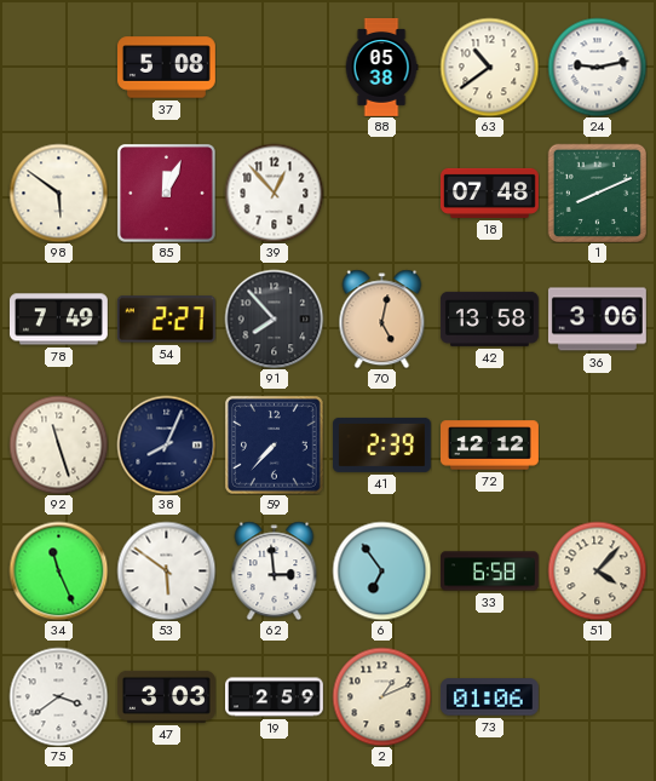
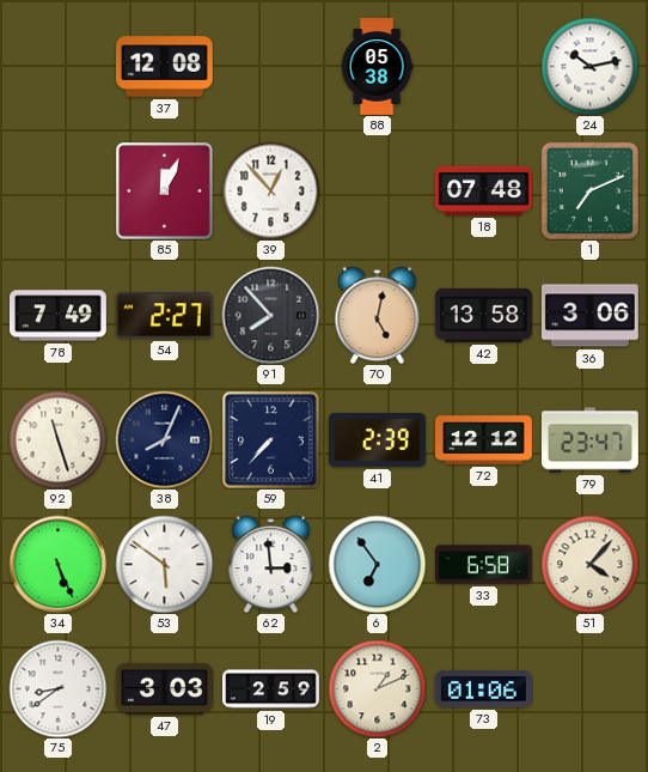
37: 5:08 -> 12:08 (165, 67)
63: 10:39 -> none (489, 67)
24: 9:13 -> 10:13 (589, 66)
98: 5:51 -> none (58, 193)
1: 8:11 -> 7:11 (589, 190)
79: none -> 23:47 (589, 440)
34: 11:26 -> 5:26 (57, 564)
75: 3:39 -> 8:39 (57, 688)
